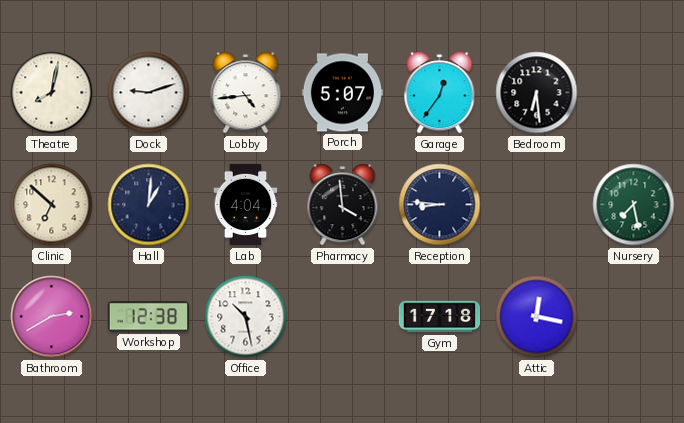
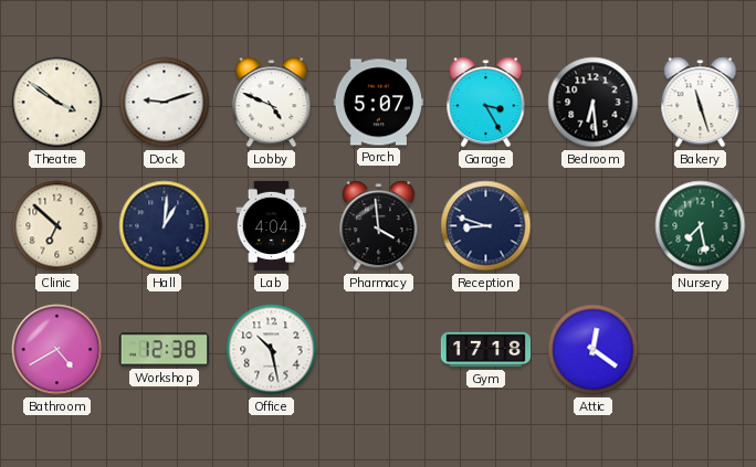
Theatre: 8:02 -> 3:51 (57, 103)
Lobby: 4:44 -> 4:49 (272, 103)
Garage: 12:36 -> 3:25 (486, 103)
Bakery: none -> 11:27 (701, 103)
Reception: 8:46 -> 8:48 (486, 226)
Bathroom: 2:40 -> 4:40 (57, 350)
Attic: 12:17 -> 12:21 (594, 350)
